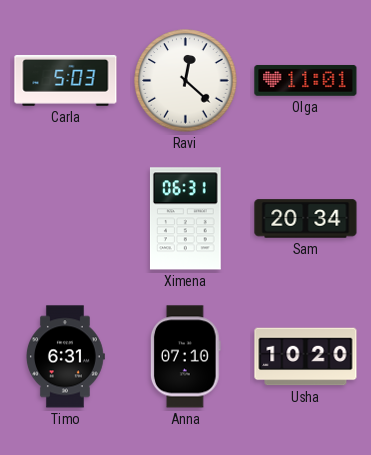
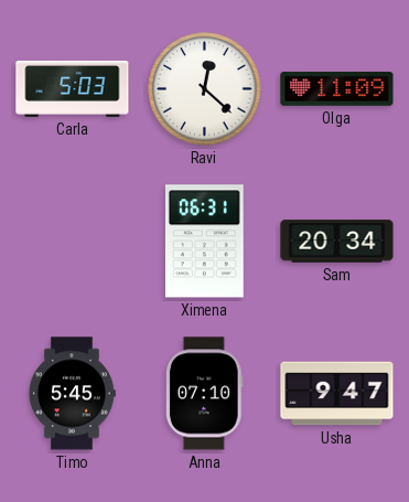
Olga: 11:01 -> 11:09 (337, 88)
Timo: 6:31 -> 5:45 (72, 394)
Usha: 10:20 -> 9:47 (337, 394)
